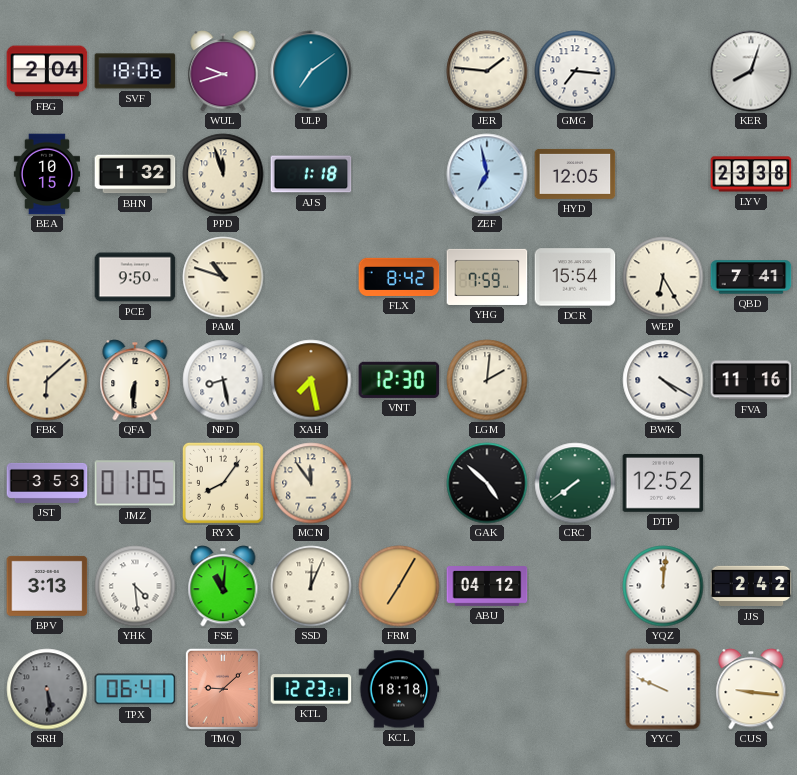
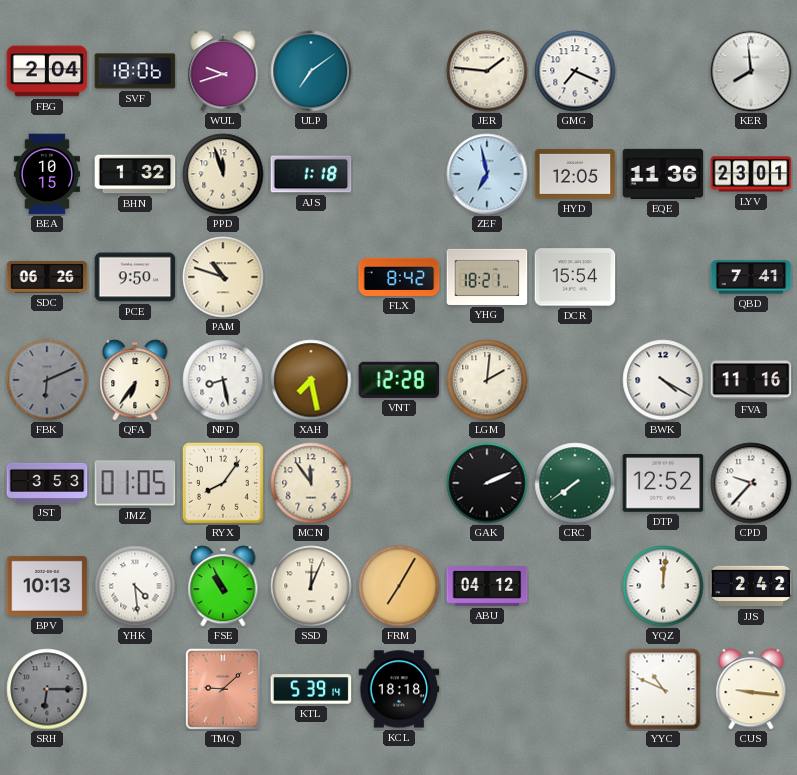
GMG: 7:16 -> 7:19 (575, 71)
KER: 8:03 -> 7:59 (751, 71)
EQE: none -> 11:36 (663, 174)
LYV: 23:38 -> 23:01 (751, 174)
SDC: none -> 06:26 (47, 277)
YHG: 7:59 -> 18:21 (487, 277)
WEP: 6:25 -> none (663, 277)
FBK: 6:08 -> 6:11 (47, 380)
FBK dial: cream -> grey (47, 380)
QFA: 6:31 -> 6:36 (135, 380)
VNT: 12:30 -> 12:28 (399, 380)
GAK: 4:52 -> 2:11 (487, 483)
CPD: none -> 9:37 (751, 483)
BPV: 3:13 -> 10:13 (47, 586)
FSE: 11:01 -> 10:56 (223, 586)
SRH: 5:29 -> 6:15 (47, 689)
TPX: 06:41 -> none (135, 689)
KTL: 12:23 -> 5:39 (311, 689)
YYC: 9:49 -> 10:49 (663, 689)
